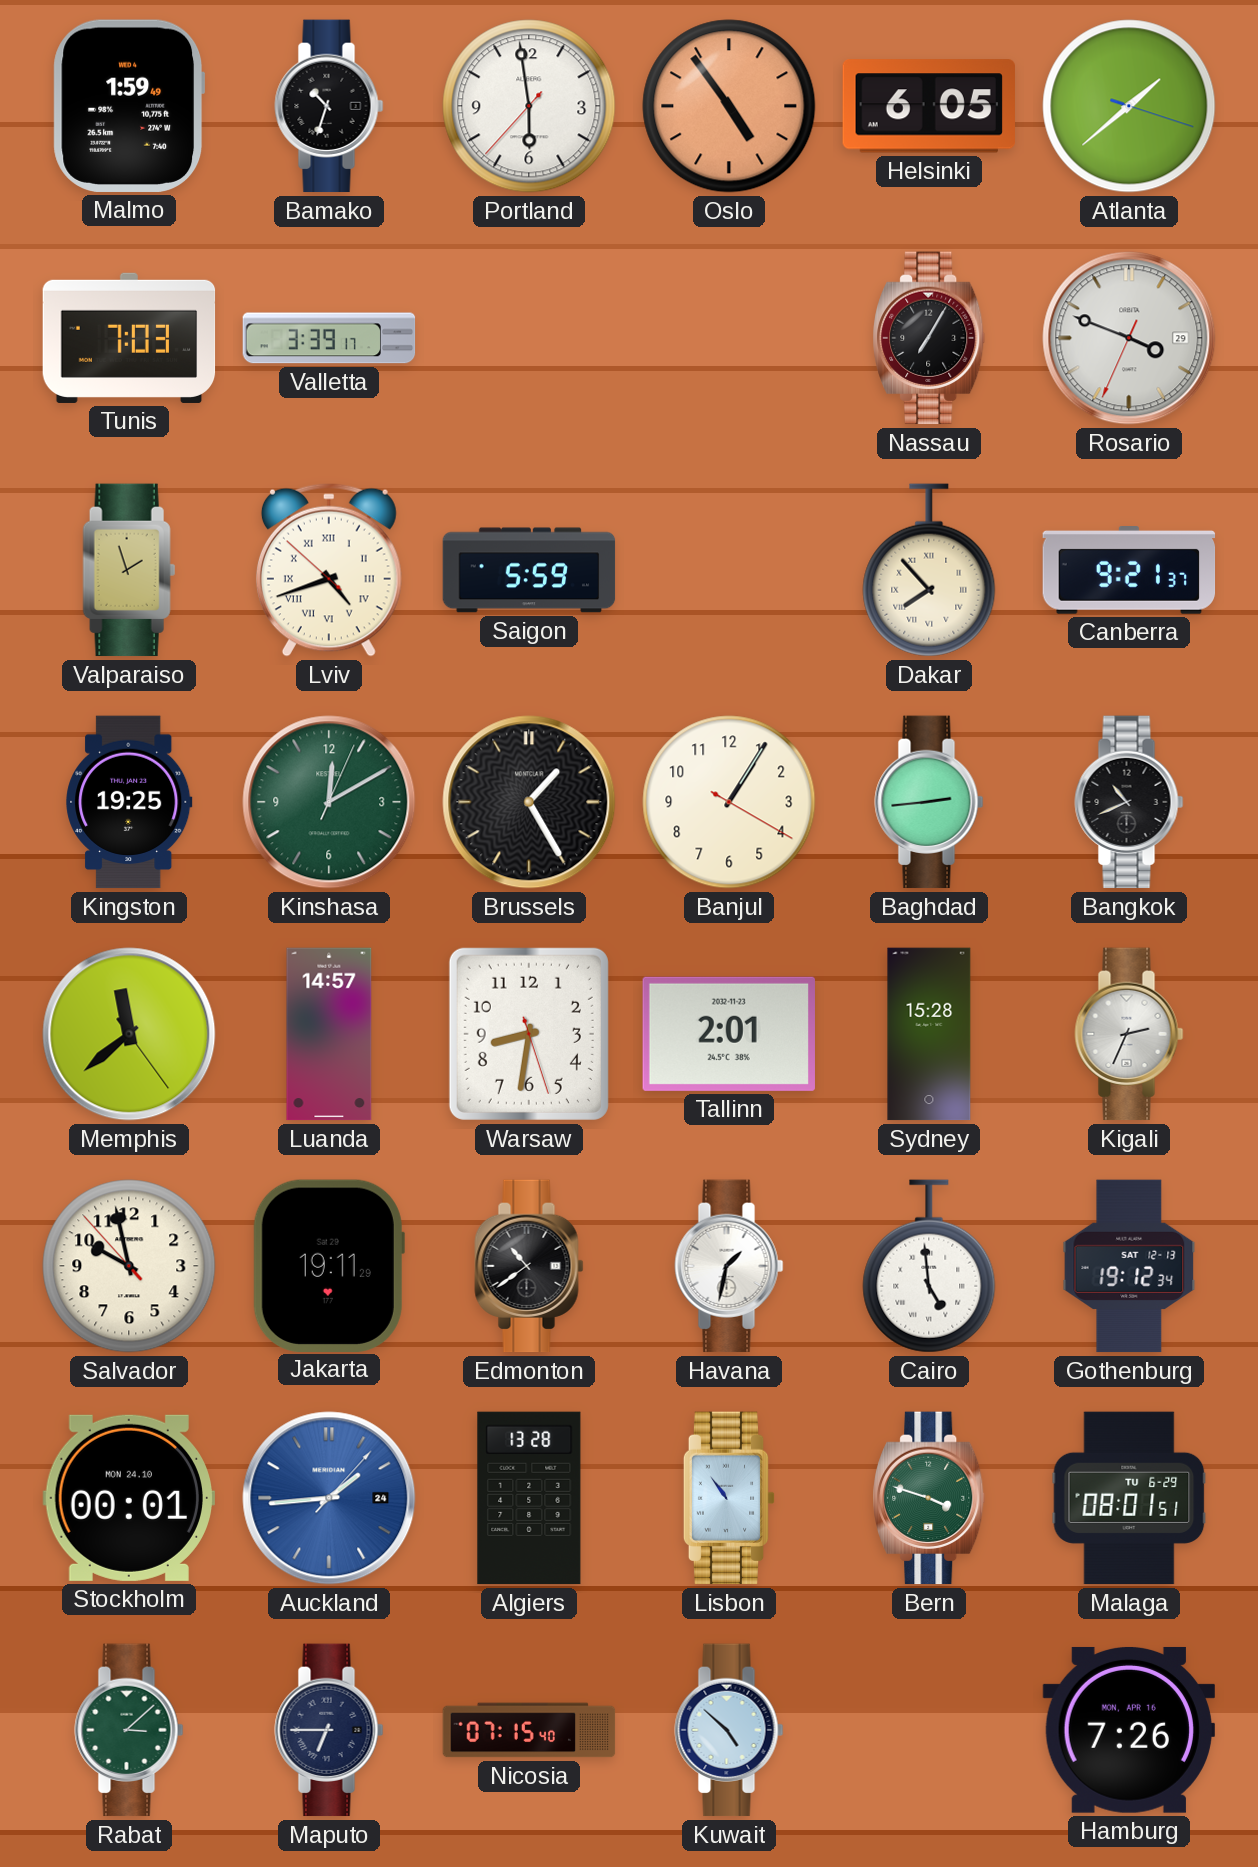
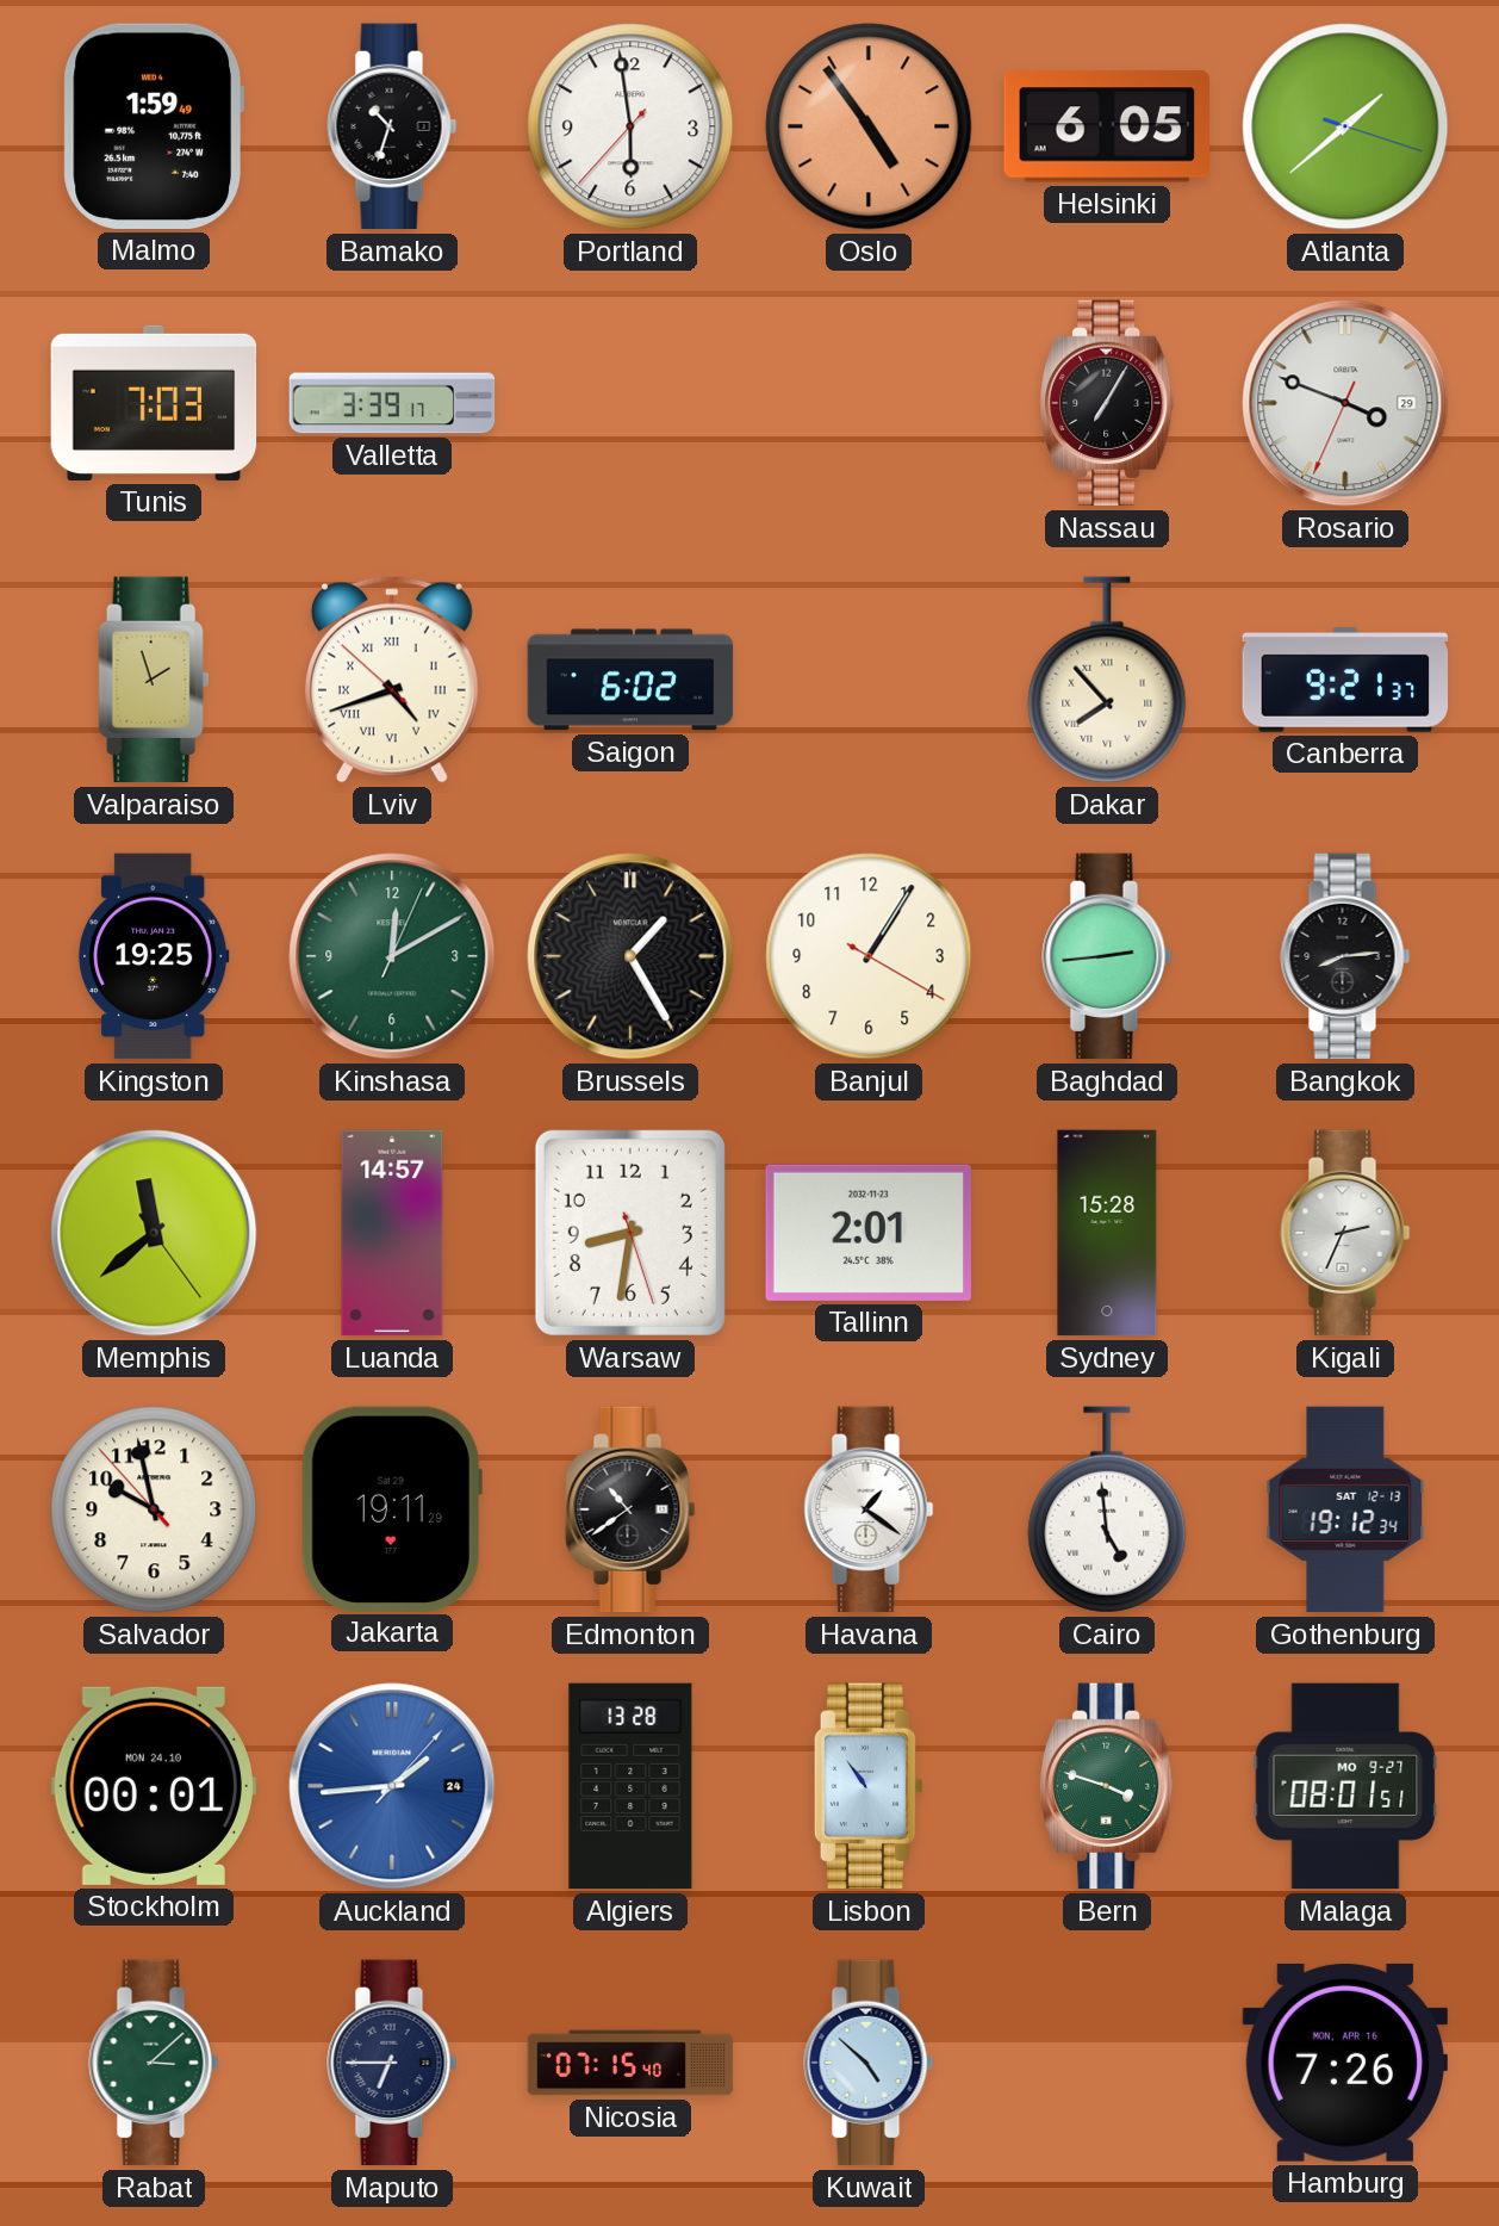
Saigon: 5:59 -> 6:02 (630, 680)
Bangkok: 10:41 -> 8:14 (1345, 956)
Havana: 1:32 -> 1:21 (869, 1509)
Malaga date: TU 6-29 -> MO 9-27 (1345, 1786)
